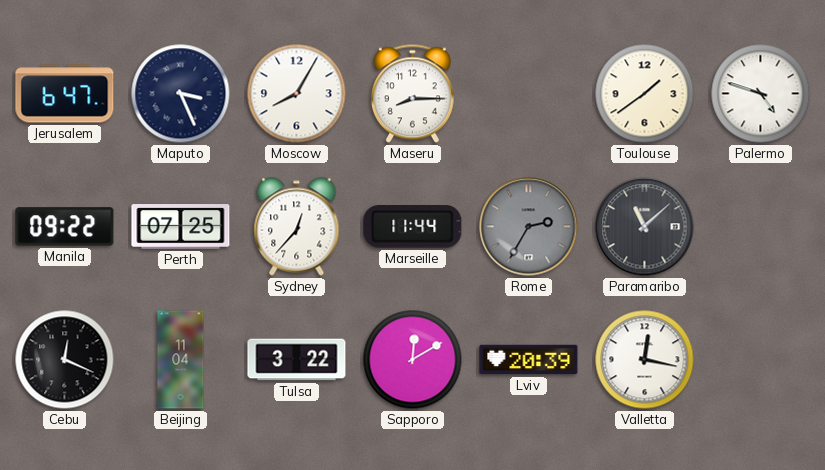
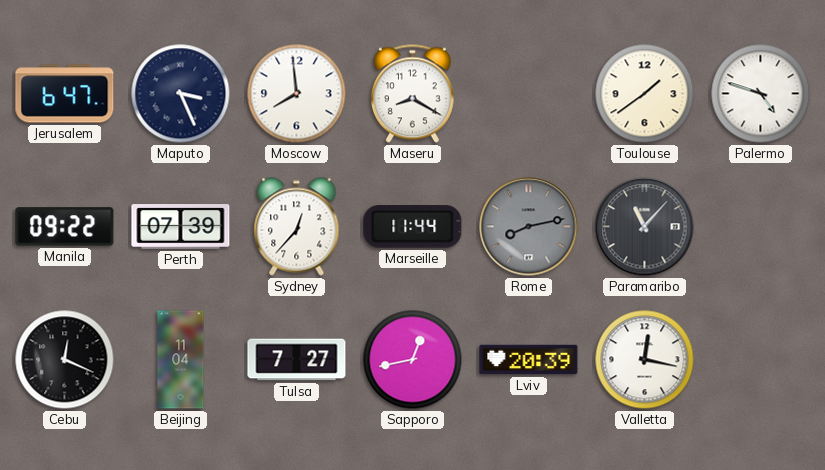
Moscow: 8:05 -> 7:59 (297, 94)
Maseru: 8:15 -> 8:20 (412, 94)
Perth: 07:25 -> 07:39 (181, 227)
Rome: 2:35 -> 8:13 (529, 227)
Paramaribo: 11:08 -> 11:07 (645, 227)
Tulsa: 3:22 -> 7:27 (297, 360)
Sapporo: 12:10 -> 12:43 (413, 360)
